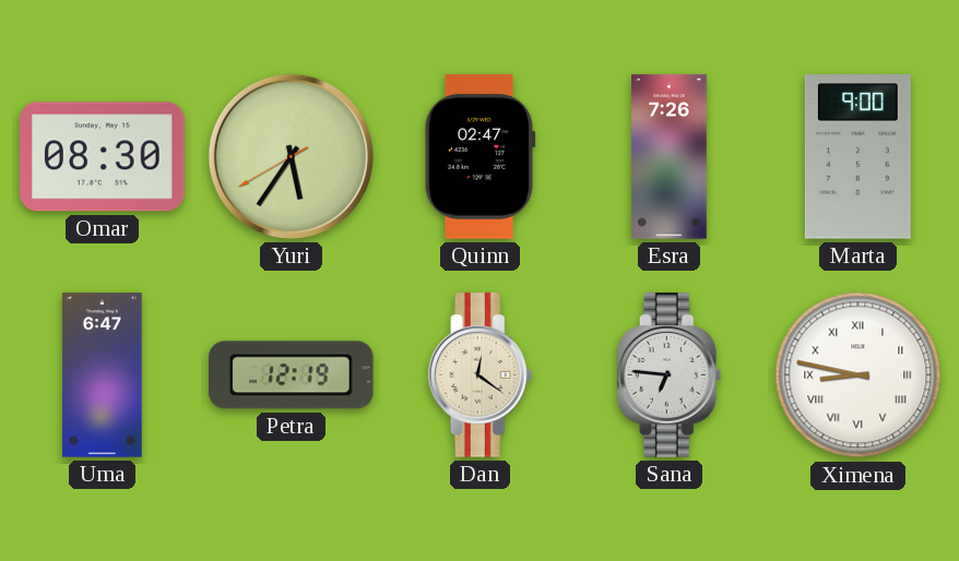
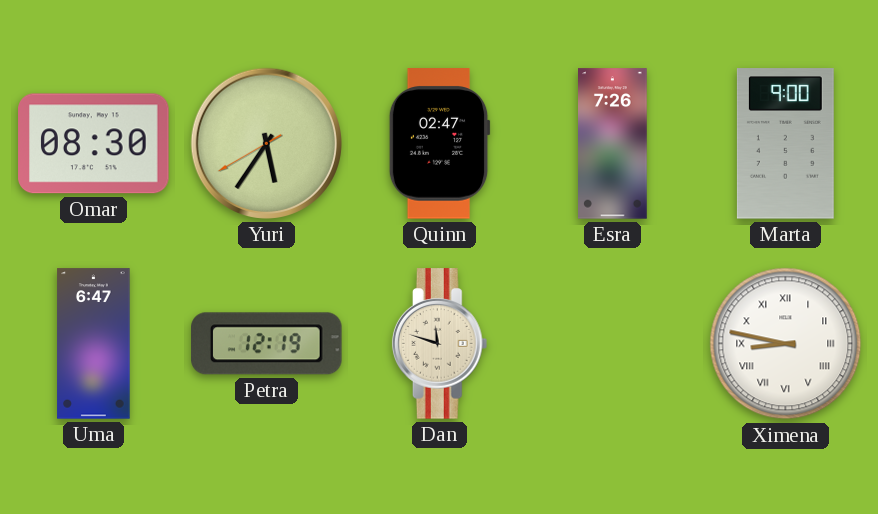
Dan: 12:21 -> 11:48 (440, 344)
Sana: 6:46 -> none (670, 375)
